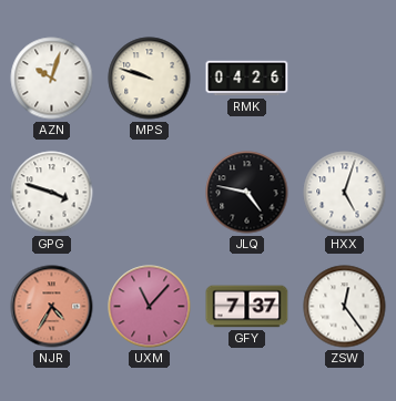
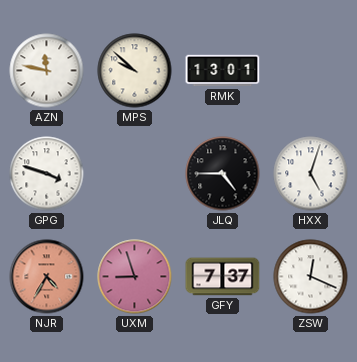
AZN: 10:03 -> 11:47 (47, 71)
MPS: 9:48 -> 9:52 (135, 71)
RMK: 04:26 -> 13:01 (223, 71)
JLQ: 4:47 -> 4:45 (223, 174)
UXM: 11:07 -> 8:57 (135, 277)
ZSW: 12:24 -> 12:19 (311, 277)
